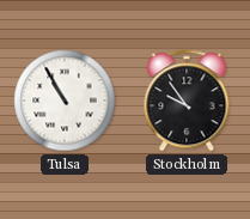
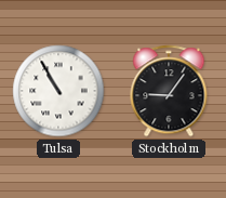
Stockholm: 9:54 -> 9:06 (169, 91)
